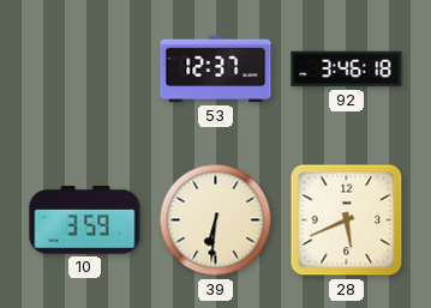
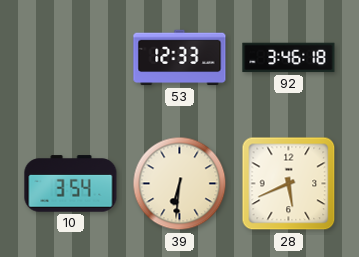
53: 12:37 -> 12:33 (180, 58)
10: 3:59 -> 3:54 (71, 184)
